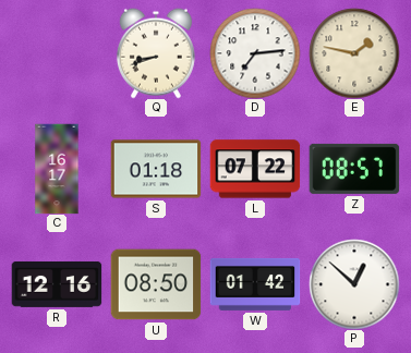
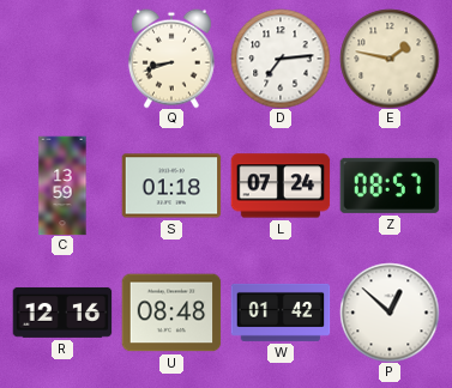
C: 16:17 -> 13:59 (62, 186)
L: 07:22 -> 07:24 (281, 186)
U: 08:50 -> 08:48 (171, 313)
